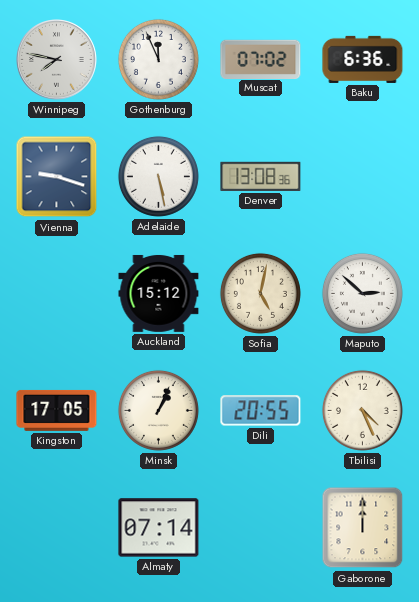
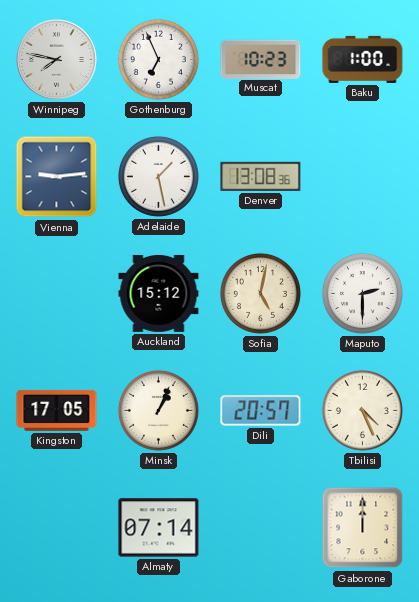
Gothenburg: 11:56 -> 6:56 (158, 59)
Muscat: 07:02 -> 10:23 (261, 59)
Baku: 6:36 -> 1:00 (363, 59)
Vienna: 9:18 -> 9:14 (57, 177)
Adelaide: 5:28 -> 1:28 (158, 176)
Maputo: 2:52 -> 2:30 (362, 293)
Dili: 20:55 -> 20:57 (261, 411)
